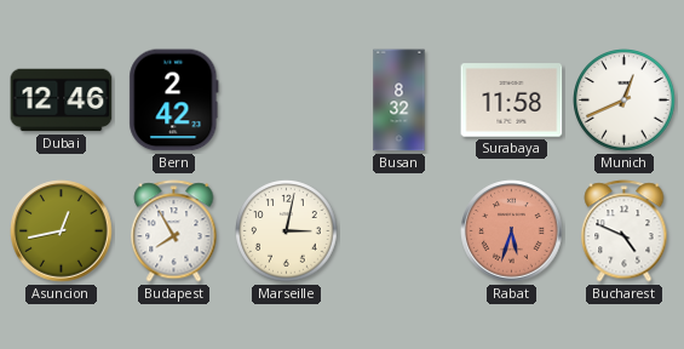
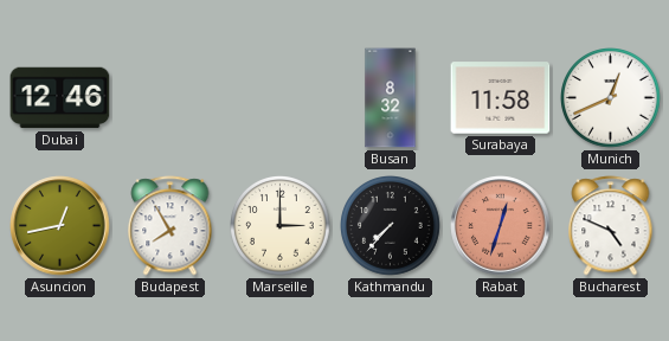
Bern: 2:42 -> none (174, 101)
Marseille: 3:02 -> 3:00 (281, 226)
Kathmandu: none -> 7:37 (391, 226)
Rabat: 5:33 -> 12:33 (501, 226)
